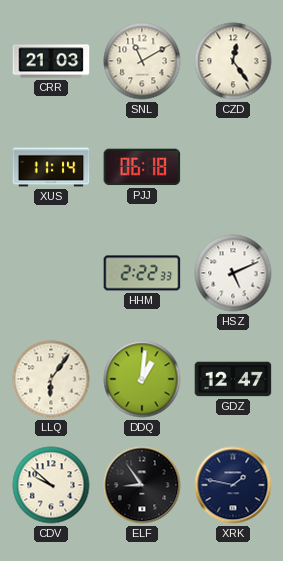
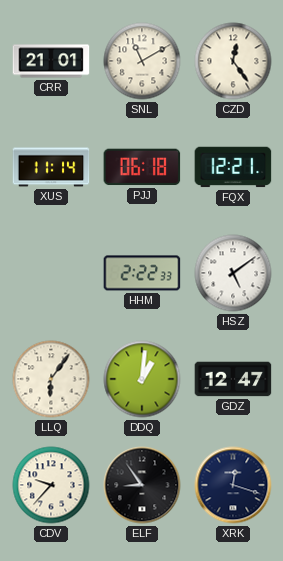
CRR: 21:03 -> 21:01 (51, 61)
FQX: none -> 12:21 (233, 167)
HSZ: 5:11 -> 5:09 (233, 273)
CDV: 9:52 -> 9:37 (51, 485)
XRK: 1:47 -> 12:18 (233, 485)
